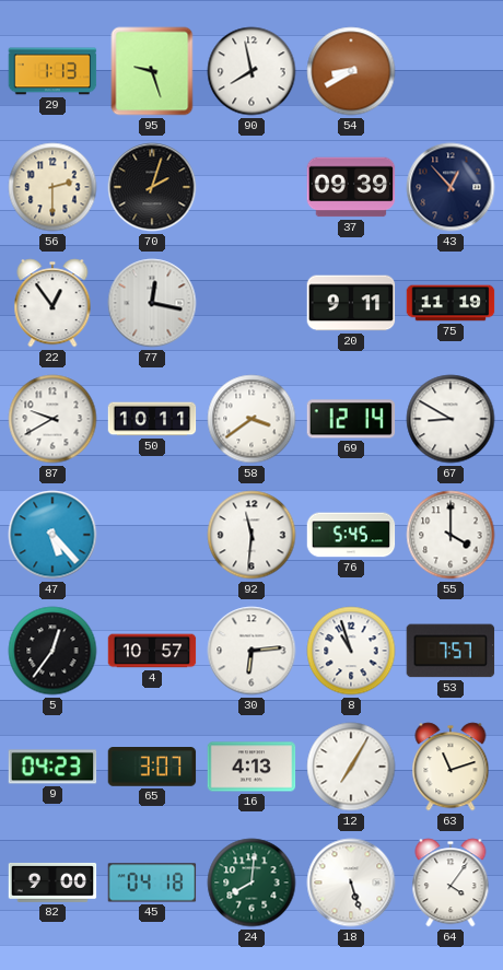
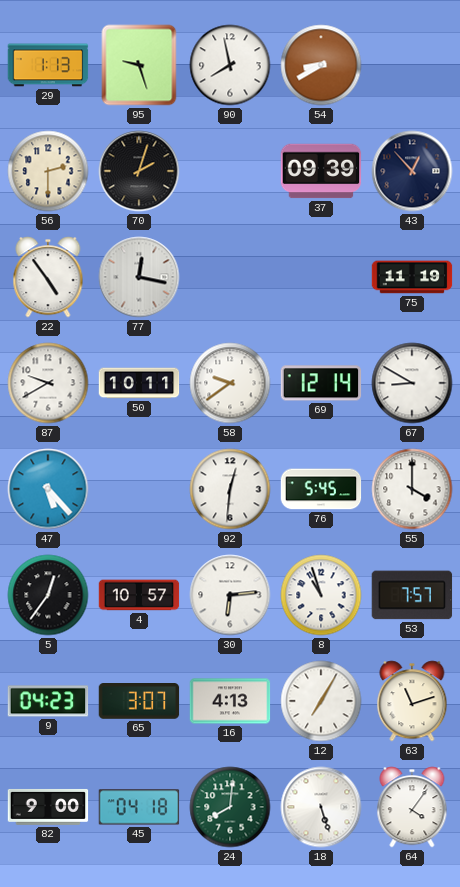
22: 12:54 -> 4:54 (48, 277)
20: 9:11 -> none (351, 303)
58: 3:39 -> 9:39 (230, 383)
92: 11:31 -> 12:31 (230, 489)
